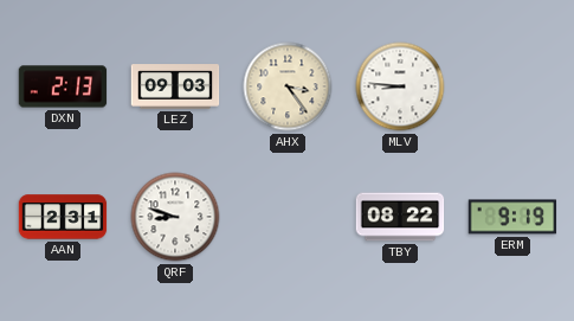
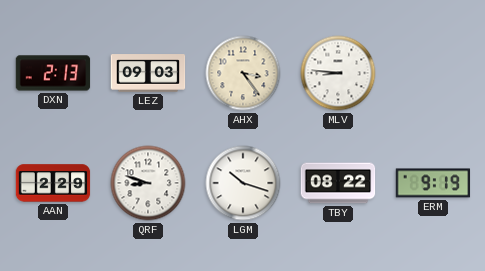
AAN: 2:31 -> 2:29 (53, 183)
LGM: none -> 10:18 (243, 183)
